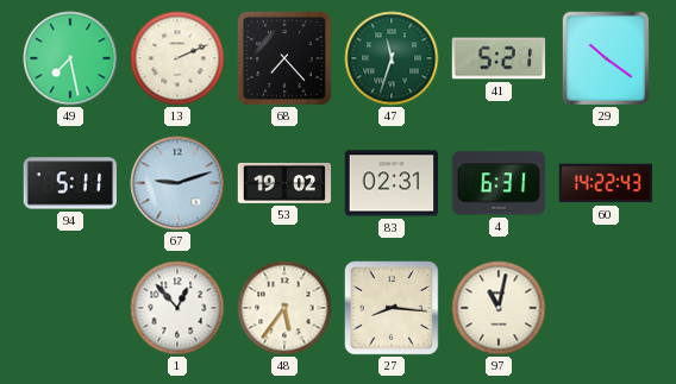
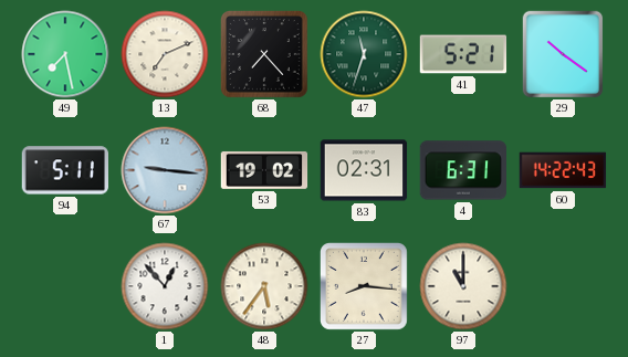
13: 2:11 -> 7:11 (165, 54)
67: 9:12 -> 9:16 (165, 170)
97: 11:02 -> 11:00 (463, 286)
